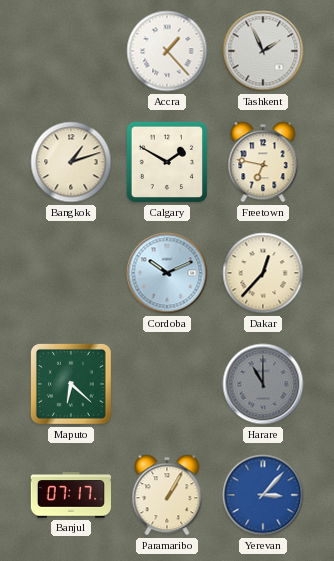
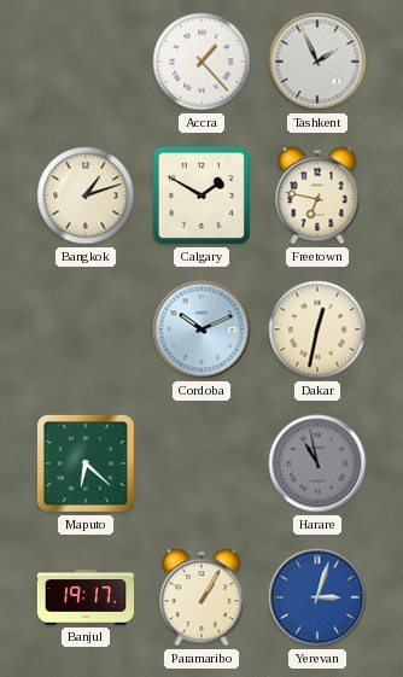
Dakar: 12:37 -> 12:32 (317, 329)
Harare: 11:00 -> 10:58 (317, 463)
Banjul: 07:17 -> 19:17 (86, 597)
Yerevan: 3:07 -> 3:03 (317, 597)
